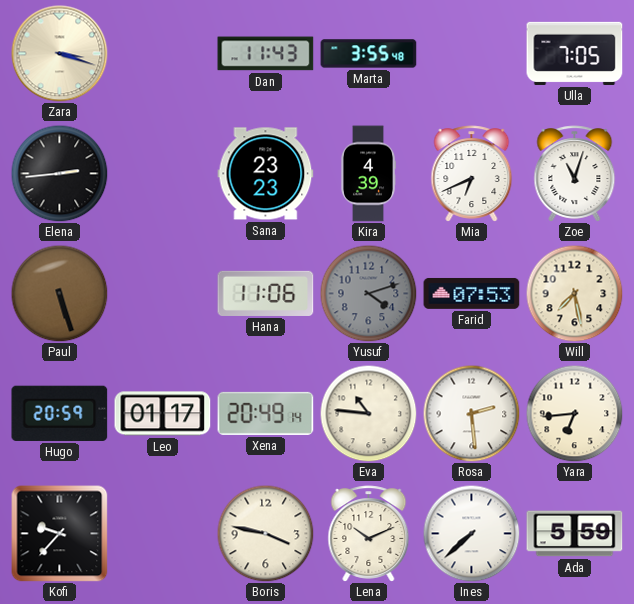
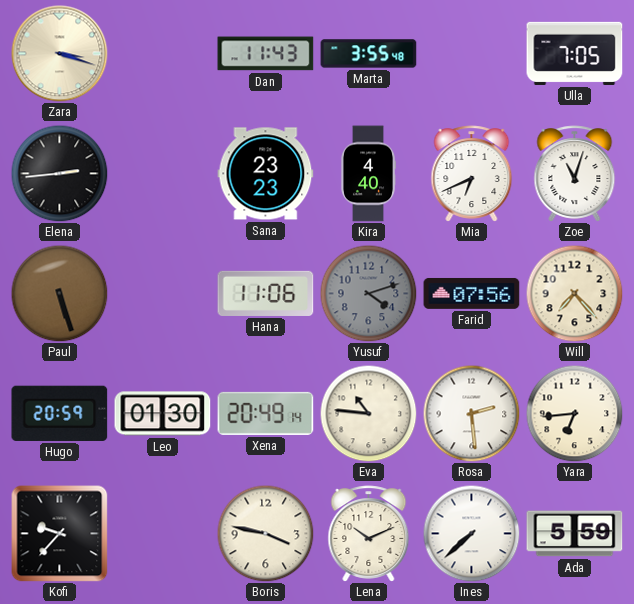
Kira: 4:39 -> 4:40 (367, 174)
Farid: 07:53 -> 07:56 (472, 293)
Will: 7:28 -> 7:23 (574, 293)
Leo: 01:17 -> 01:30 (163, 414)
